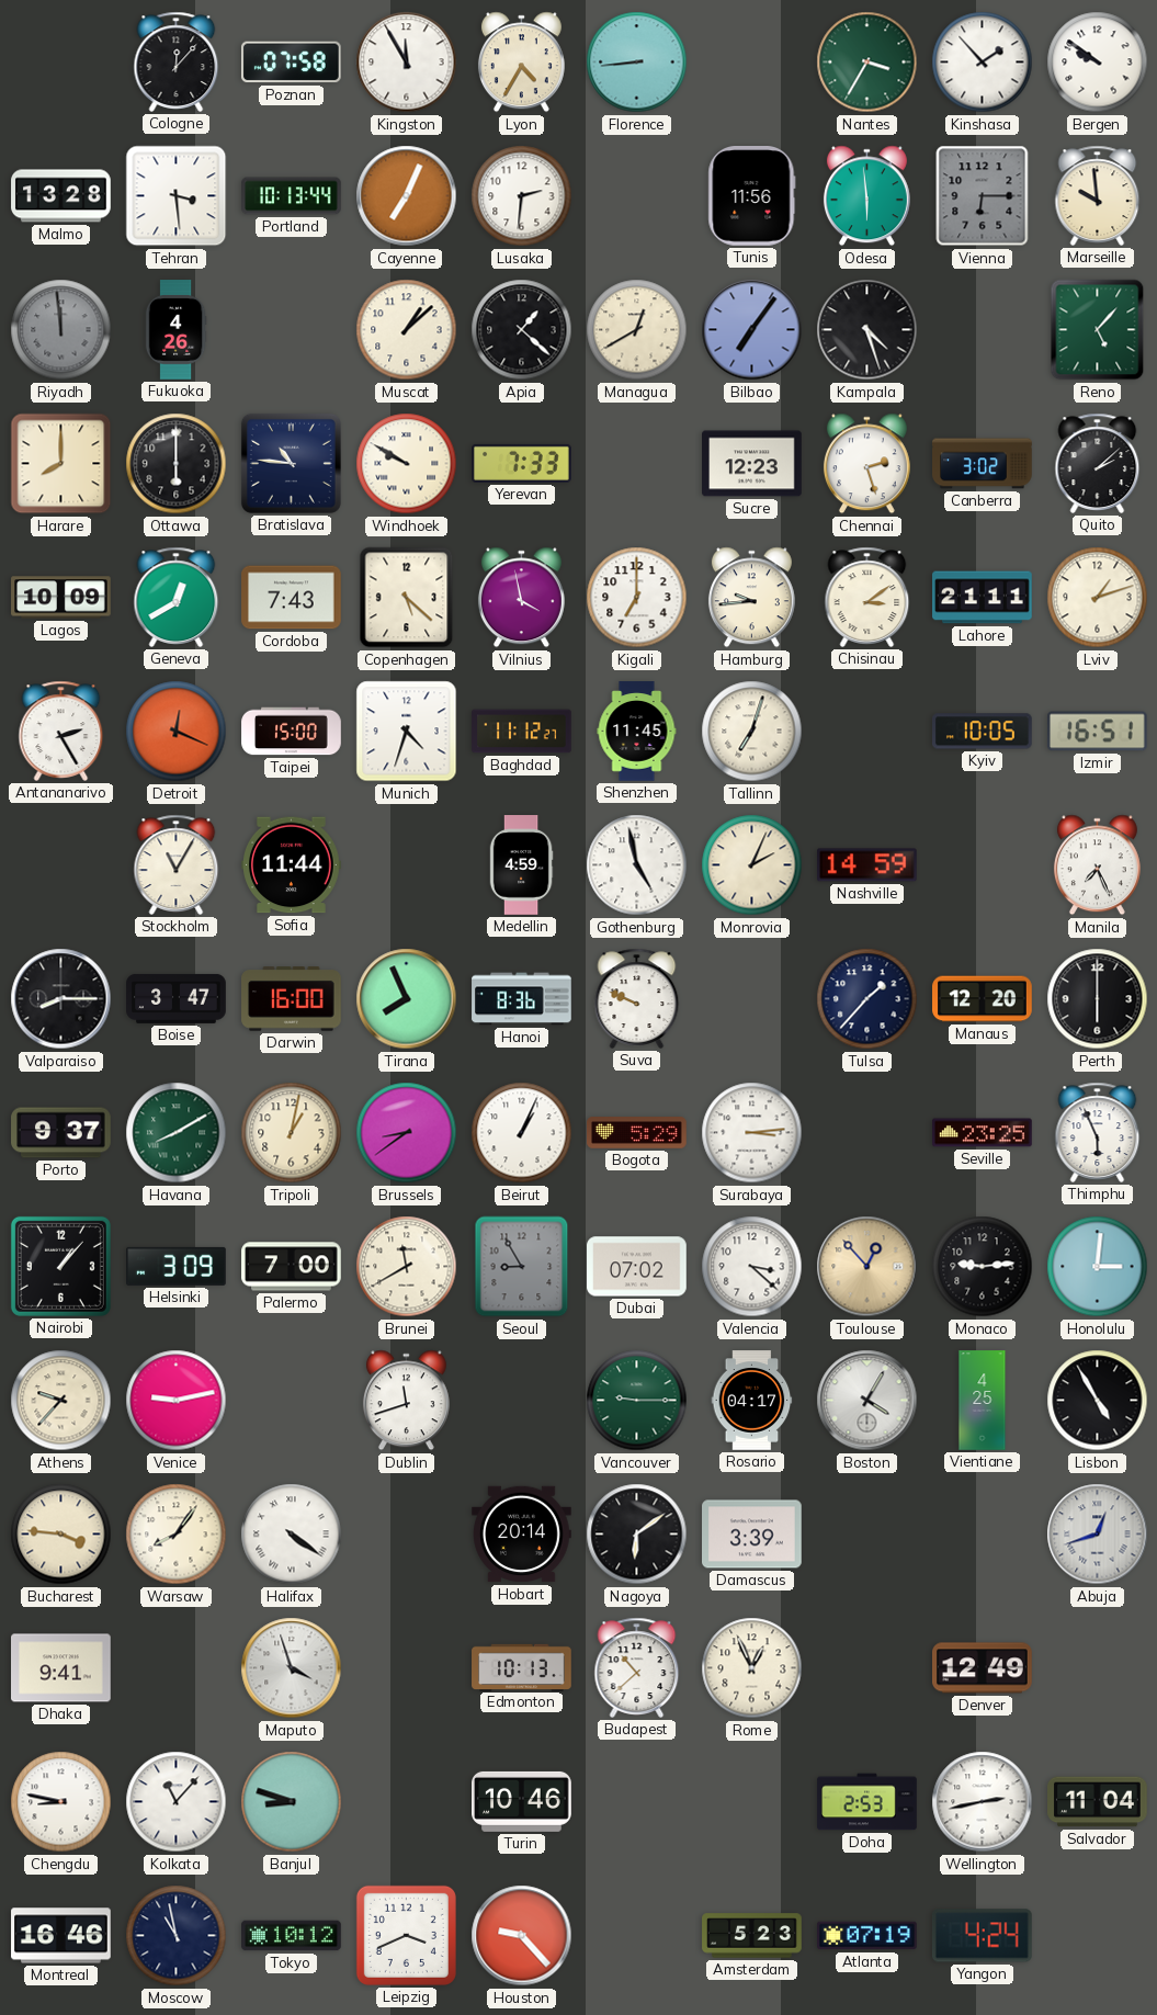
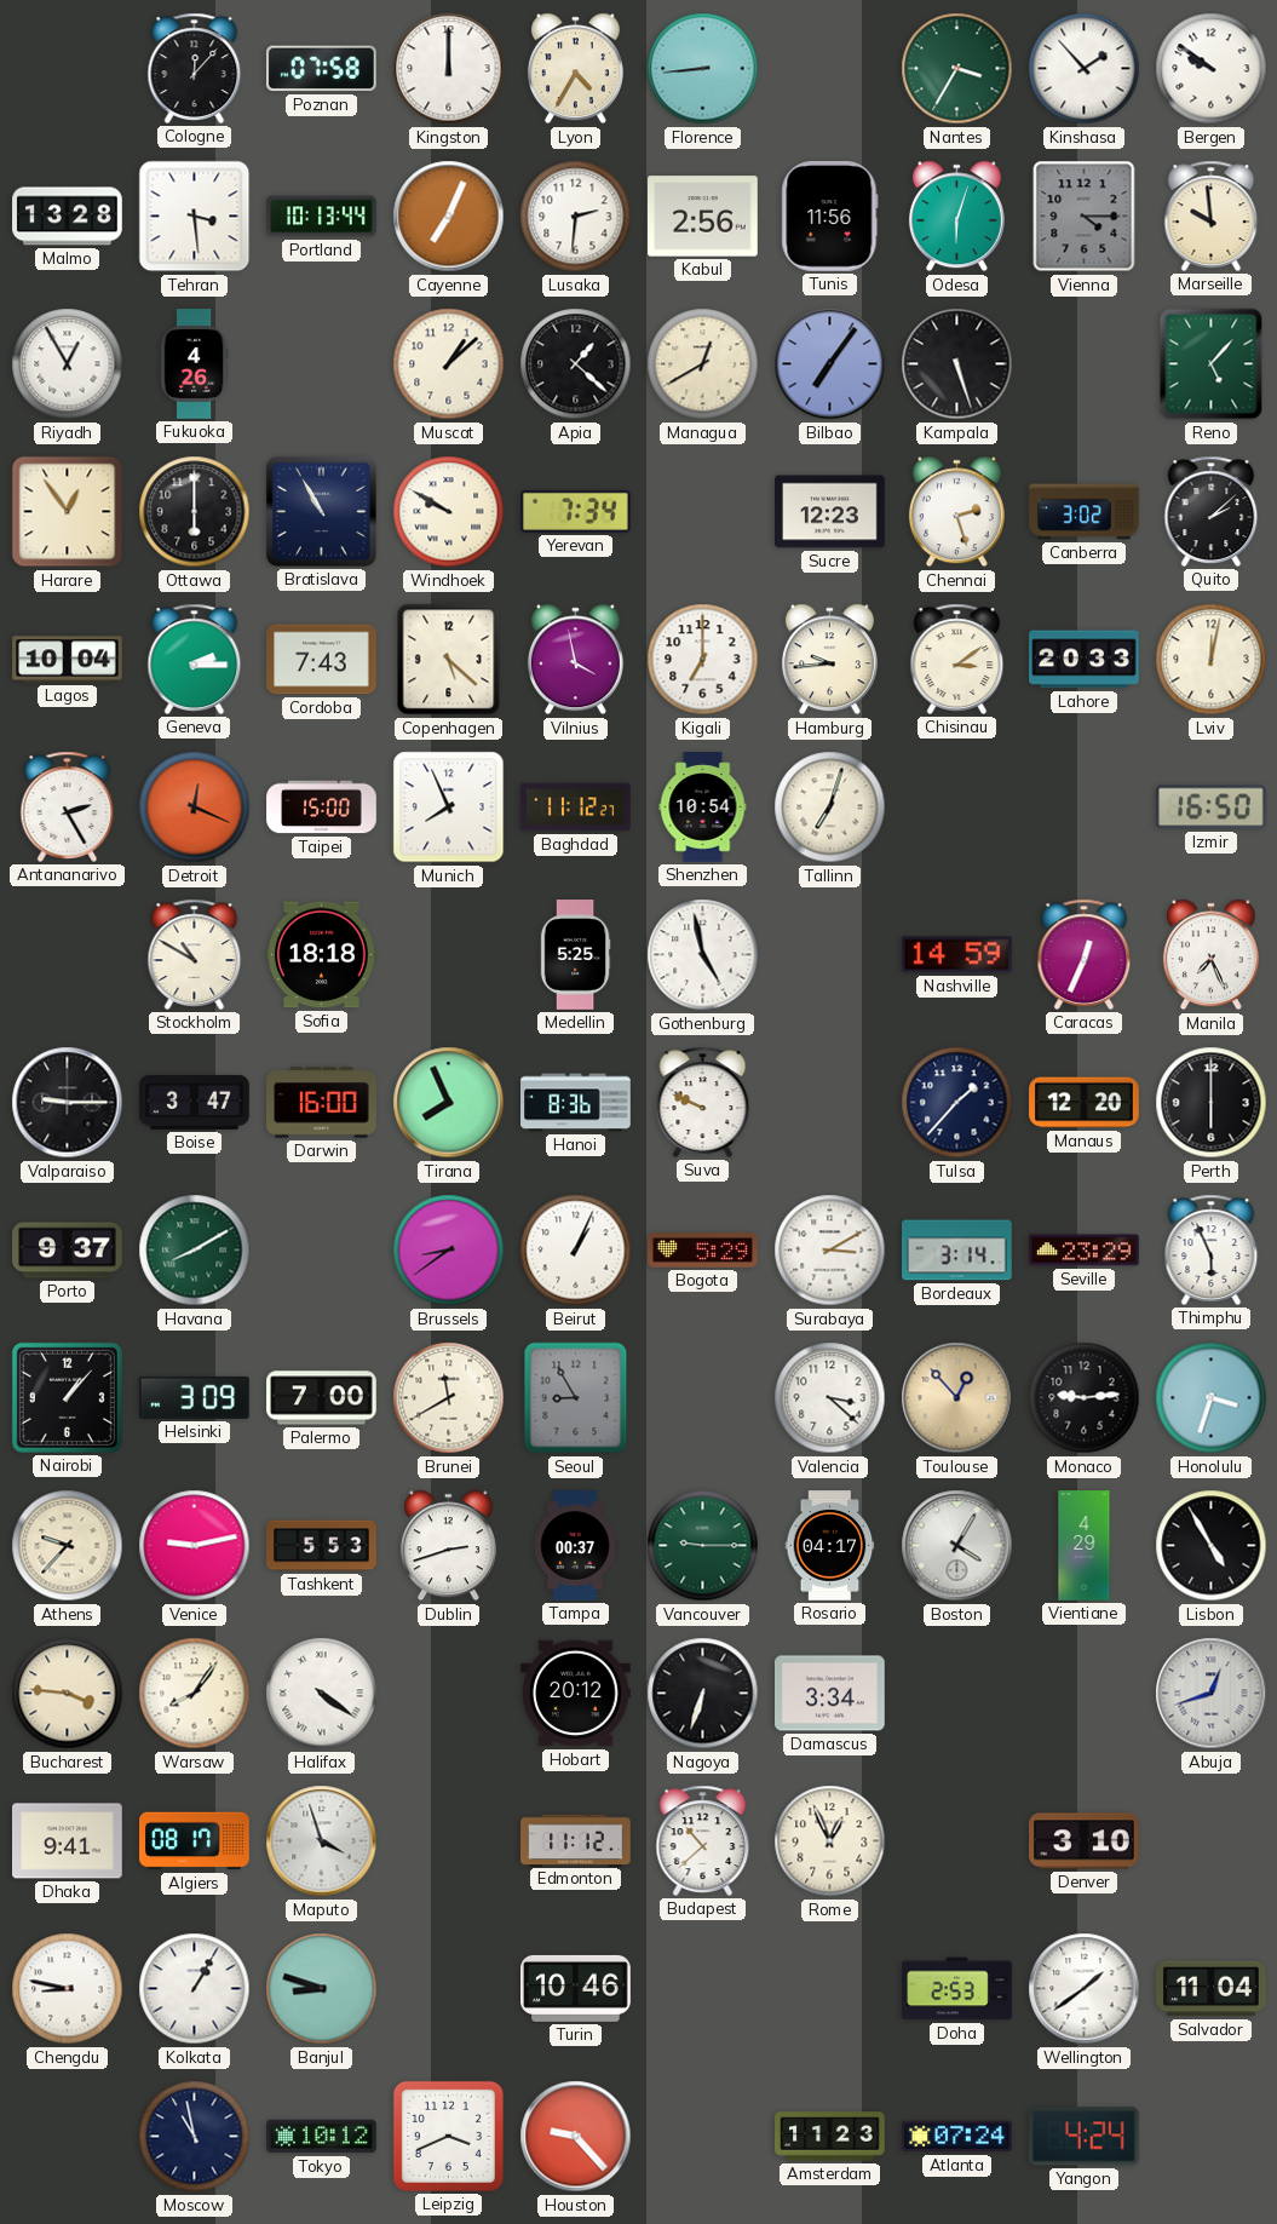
Kingston: 11:55 -> 12:00 (449, 69)
Kabul: none -> 2:56 (703, 217)
Odesa: 5:59 -> 6:03 (956, 217)
Vienna: 6:15 -> 4:15 (1085, 217)
Riyadh: 11:59 -> 12:55 (68, 364)
Riyadh dial: grey -> white (68, 364)
Kampala: 4:27 -> 5:27 (957, 364)
Harare: 8:00 -> 12:54 (68, 512)
Bratislava: 10:46 -> 10:55 (321, 511)
Yerevan: 7:33 -> 7:34 (576, 511)
Lagos: 10:09 -> 10:04 (68, 660)
Geneva: 12:40 -> 2:15 (195, 659)
Lahore: 21:11 -> 20:33 (1085, 660)
Lviv: 1:12 -> 12:02 (1212, 660)
Munich: 4:33 -> 7:56 (449, 808)
Shenzhen: 11:45 -> 10:54 (703, 808)
Kyiv: 10:05 -> none (983, 732)
Izmir: 16:51 -> 16:50 (1210, 808)
Stockholm: 11:05 -> 10:50 (195, 954)
Sofia: 11:44 -> 18:18 (322, 955)
Medellin: 4:59 -> 5:25 (575, 955)
Monrovia: 2:04 -> none (752, 865)
Caracas: none -> 12:34 (1085, 954)
Valparaiso: 8:15 -> 9:15 (68, 1103)
Tripoli: 1:02 -> none (292, 1133)
Surabaya: 3:14 -> 3:10 (830, 1251)
Bordeaux: none -> 3:14 (957, 1251)
Seville: 23:25 -> 23:29 (1085, 1251)
Dubai: 07:02 -> none (637, 1267)
Honolulu: 3:01 -> 3:33 (1212, 1398)
Tashkent: none -> 5:53 (322, 1546)
Dublin: 11:42 -> 2:42 (448, 1546)
Tampa: none -> 00:37 (575, 1546)
Vientiane: 4:25 -> 4:29 (1085, 1546)
Hobart: 20:14 -> 20:12 (576, 1694)
Nagoya: 6:09 -> 6:33 (703, 1694)
Damascus: 3:39 -> 3:34 (830, 1694)
Algiers: none -> 08:17 (195, 1841)
Edmonton: 10:13 -> 11:12 (576, 1840)
Denver: 12:49 -> 3:10 (1085, 1841)
Kolkata: 11:07 -> 1:05 (195, 1989)
Wellington: 2:43 -> 1:39 (1085, 1989)
Montreal: 16:46 -> none (61, 1936)
Amsterdam: 5:23 -> 11:23 (830, 2137)
Atlanta: 07:19 -> 07:24 (957, 2137)
